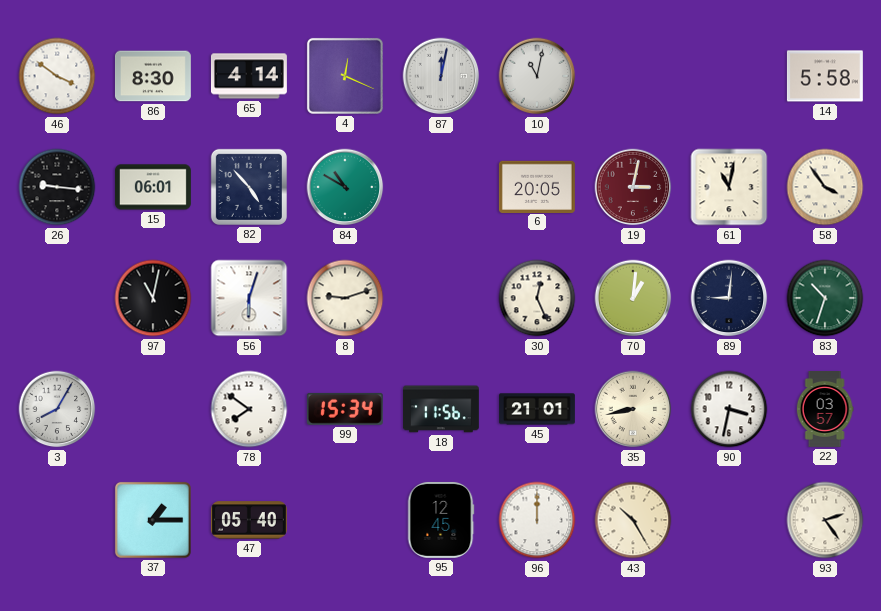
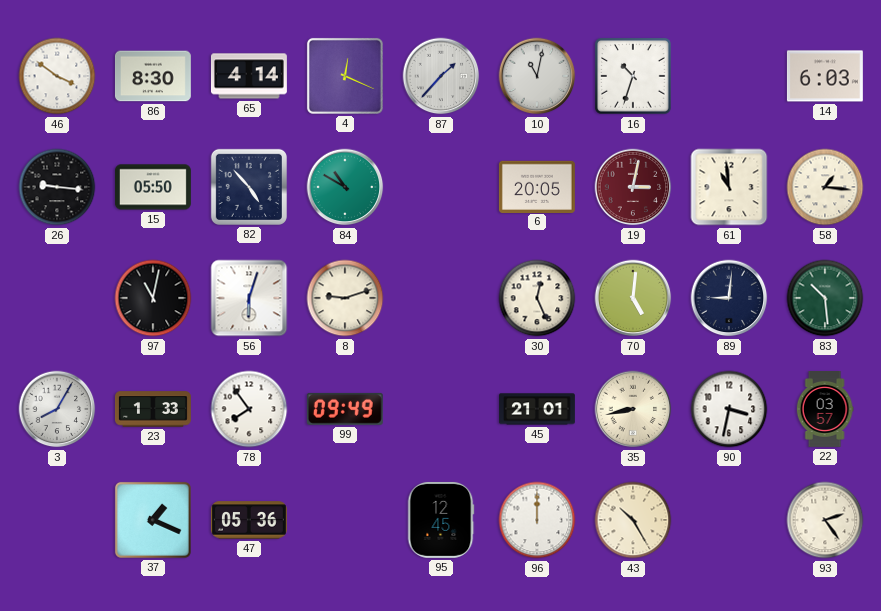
87: 12:02 -> 1:37 (441, 76)
16: none -> 10:33 (634, 77)
14: 5:58 -> 6:03 (825, 76)
15: 06:01 -> 05:50 (153, 187)
61: 11:02 -> 10:59 (729, 187)
58: 3:54 -> 1:16 (825, 187)
70: 1:01 -> 5:01 (633, 298)
83: 10:33 -> 10:29 (825, 298)
23: none -> 1:33 (154, 409)
78: 7:51 -> 7:54 (249, 409)
99: 15:34 -> 09:49 (345, 409)
18: 11:56 -> none (441, 409)
37: 1:15 -> 1:19 (153, 520)
47: 05:40 -> 05:36 (249, 520)
